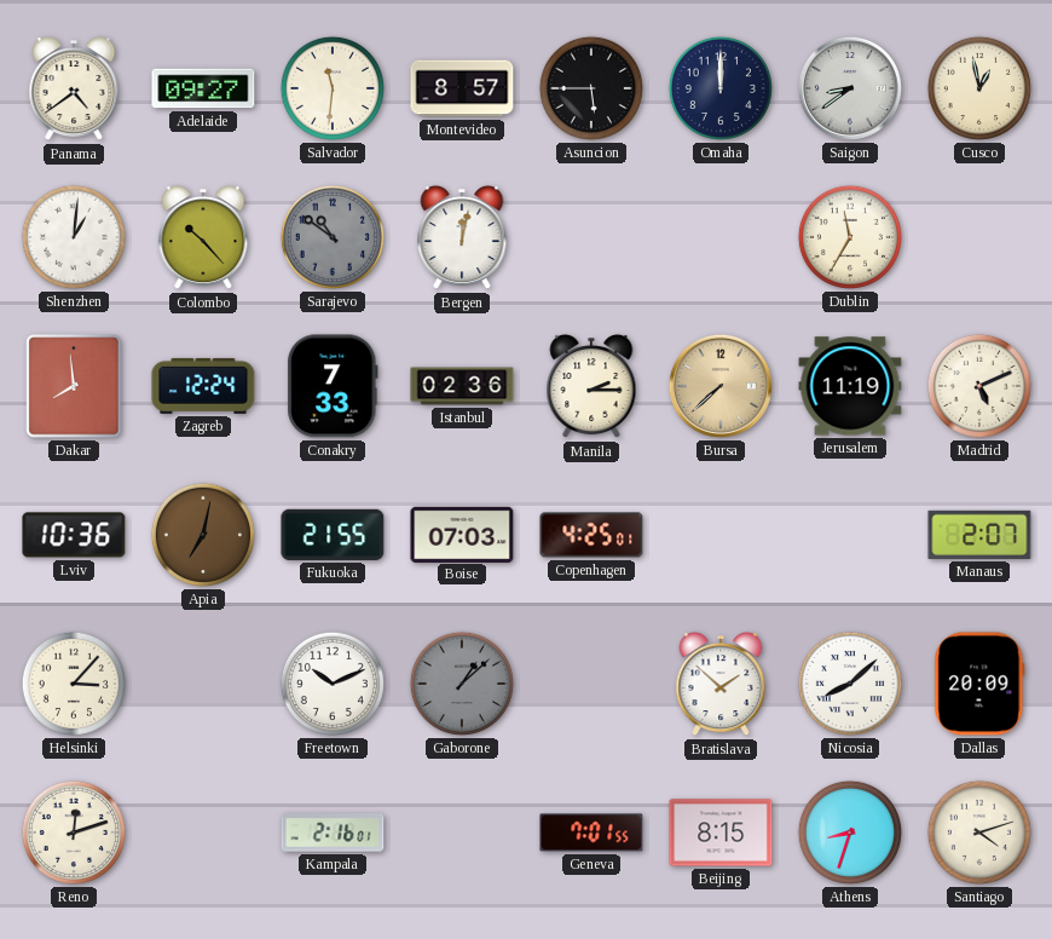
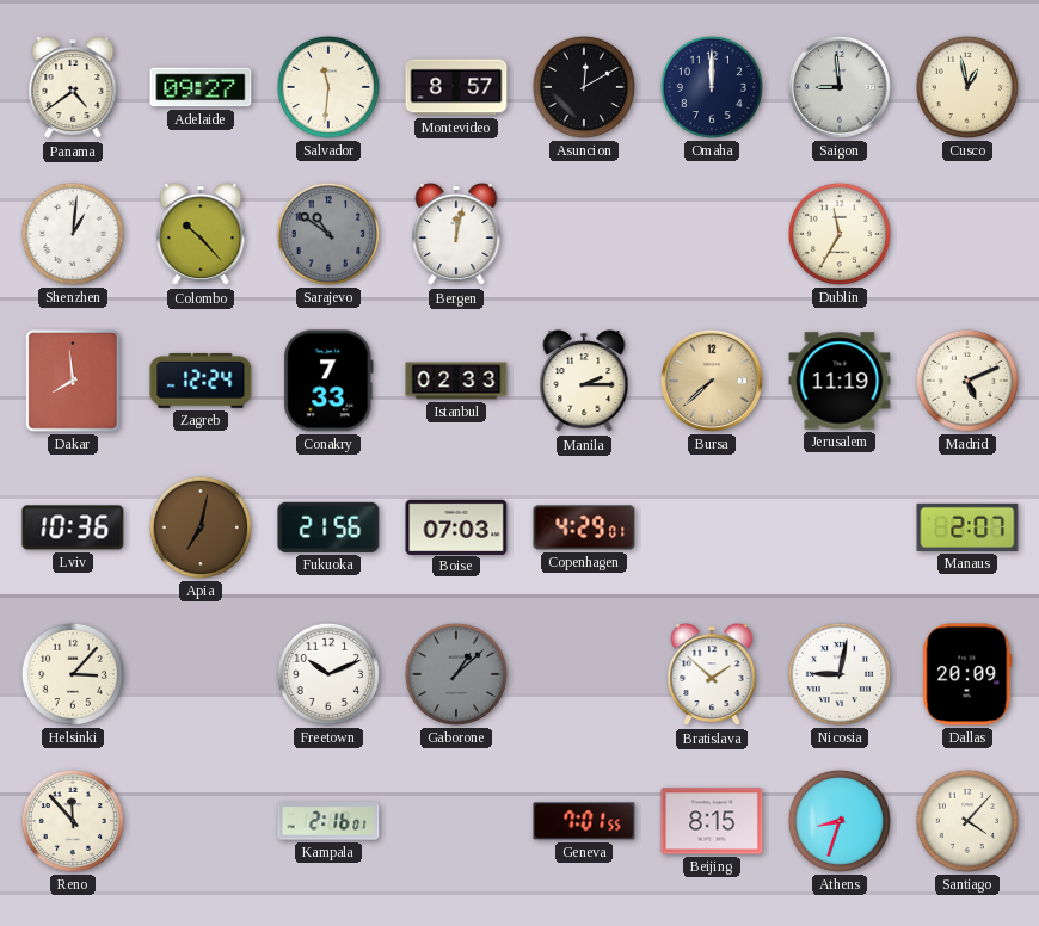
Asuncion: 5:45 -> 12:10 (584, 87)
Saigon: 8:39 -> 8:59 (840, 87)
Istanbul: 02:36 -> 02:33 (456, 381)
Fukuoka: 21:55 -> 21:56 (328, 527)
Copenhagen: 4:25 -> 4:29 (584, 527)
Nicosia: 8:08 -> 9:02 (840, 674)
Reno: 12:12 -> 11:53 (73, 821)
Santiago: 4:12 -> 4:07 (967, 821)
